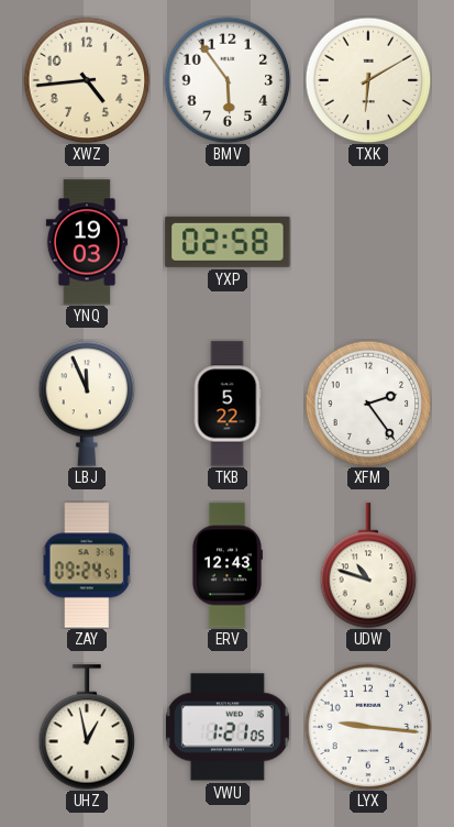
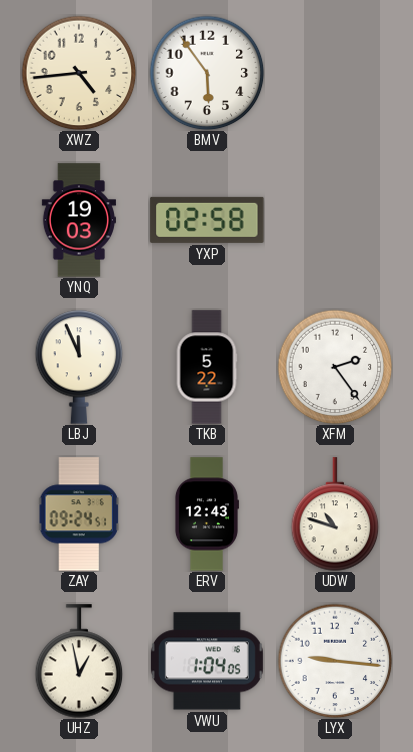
TXK: 6:10 -> none (368, 80)
VWU: 1:21 -> 1:04 (207, 661)
